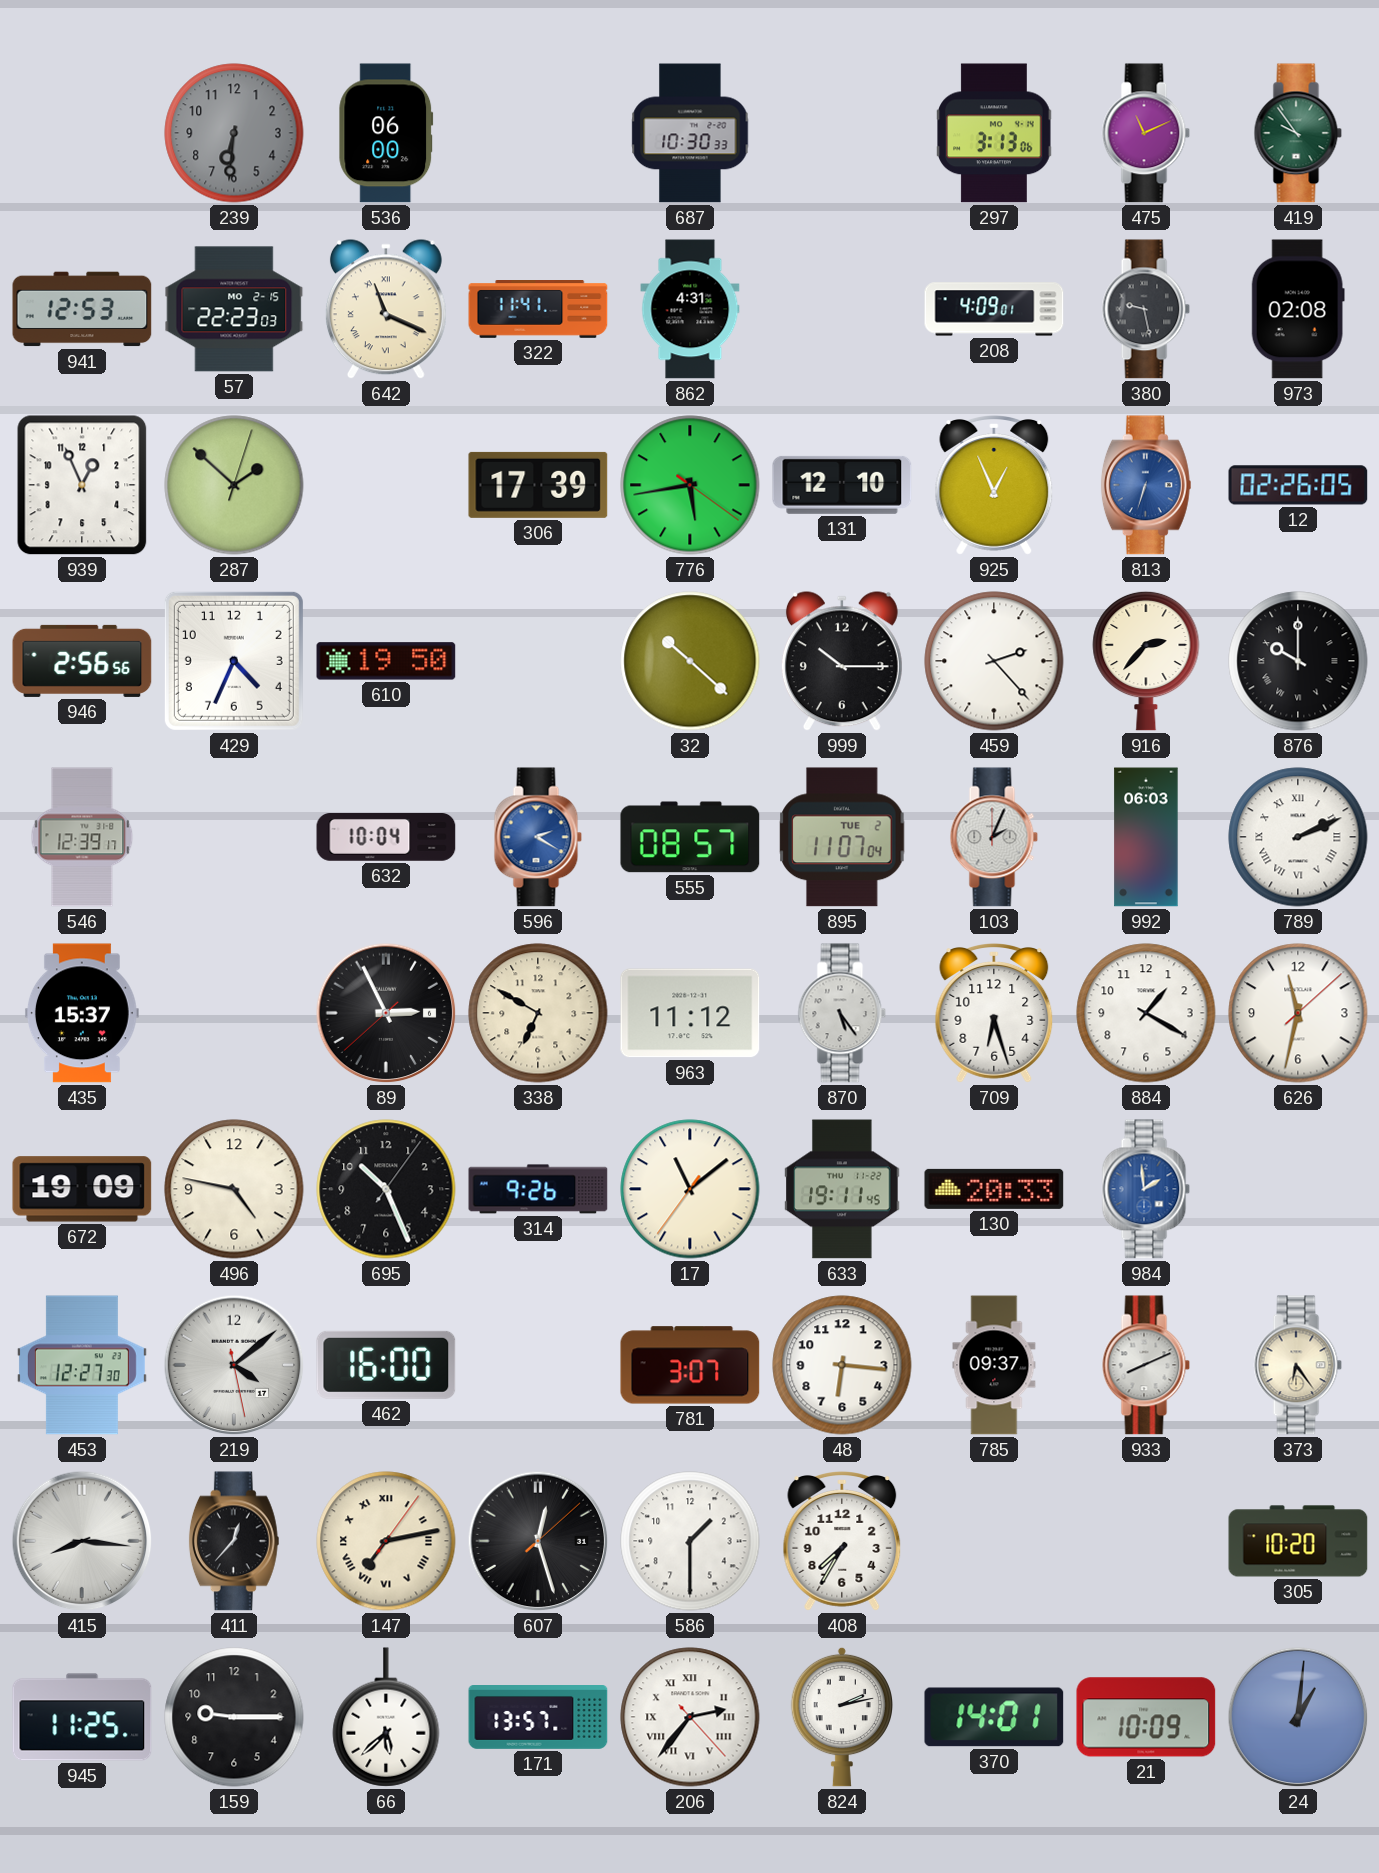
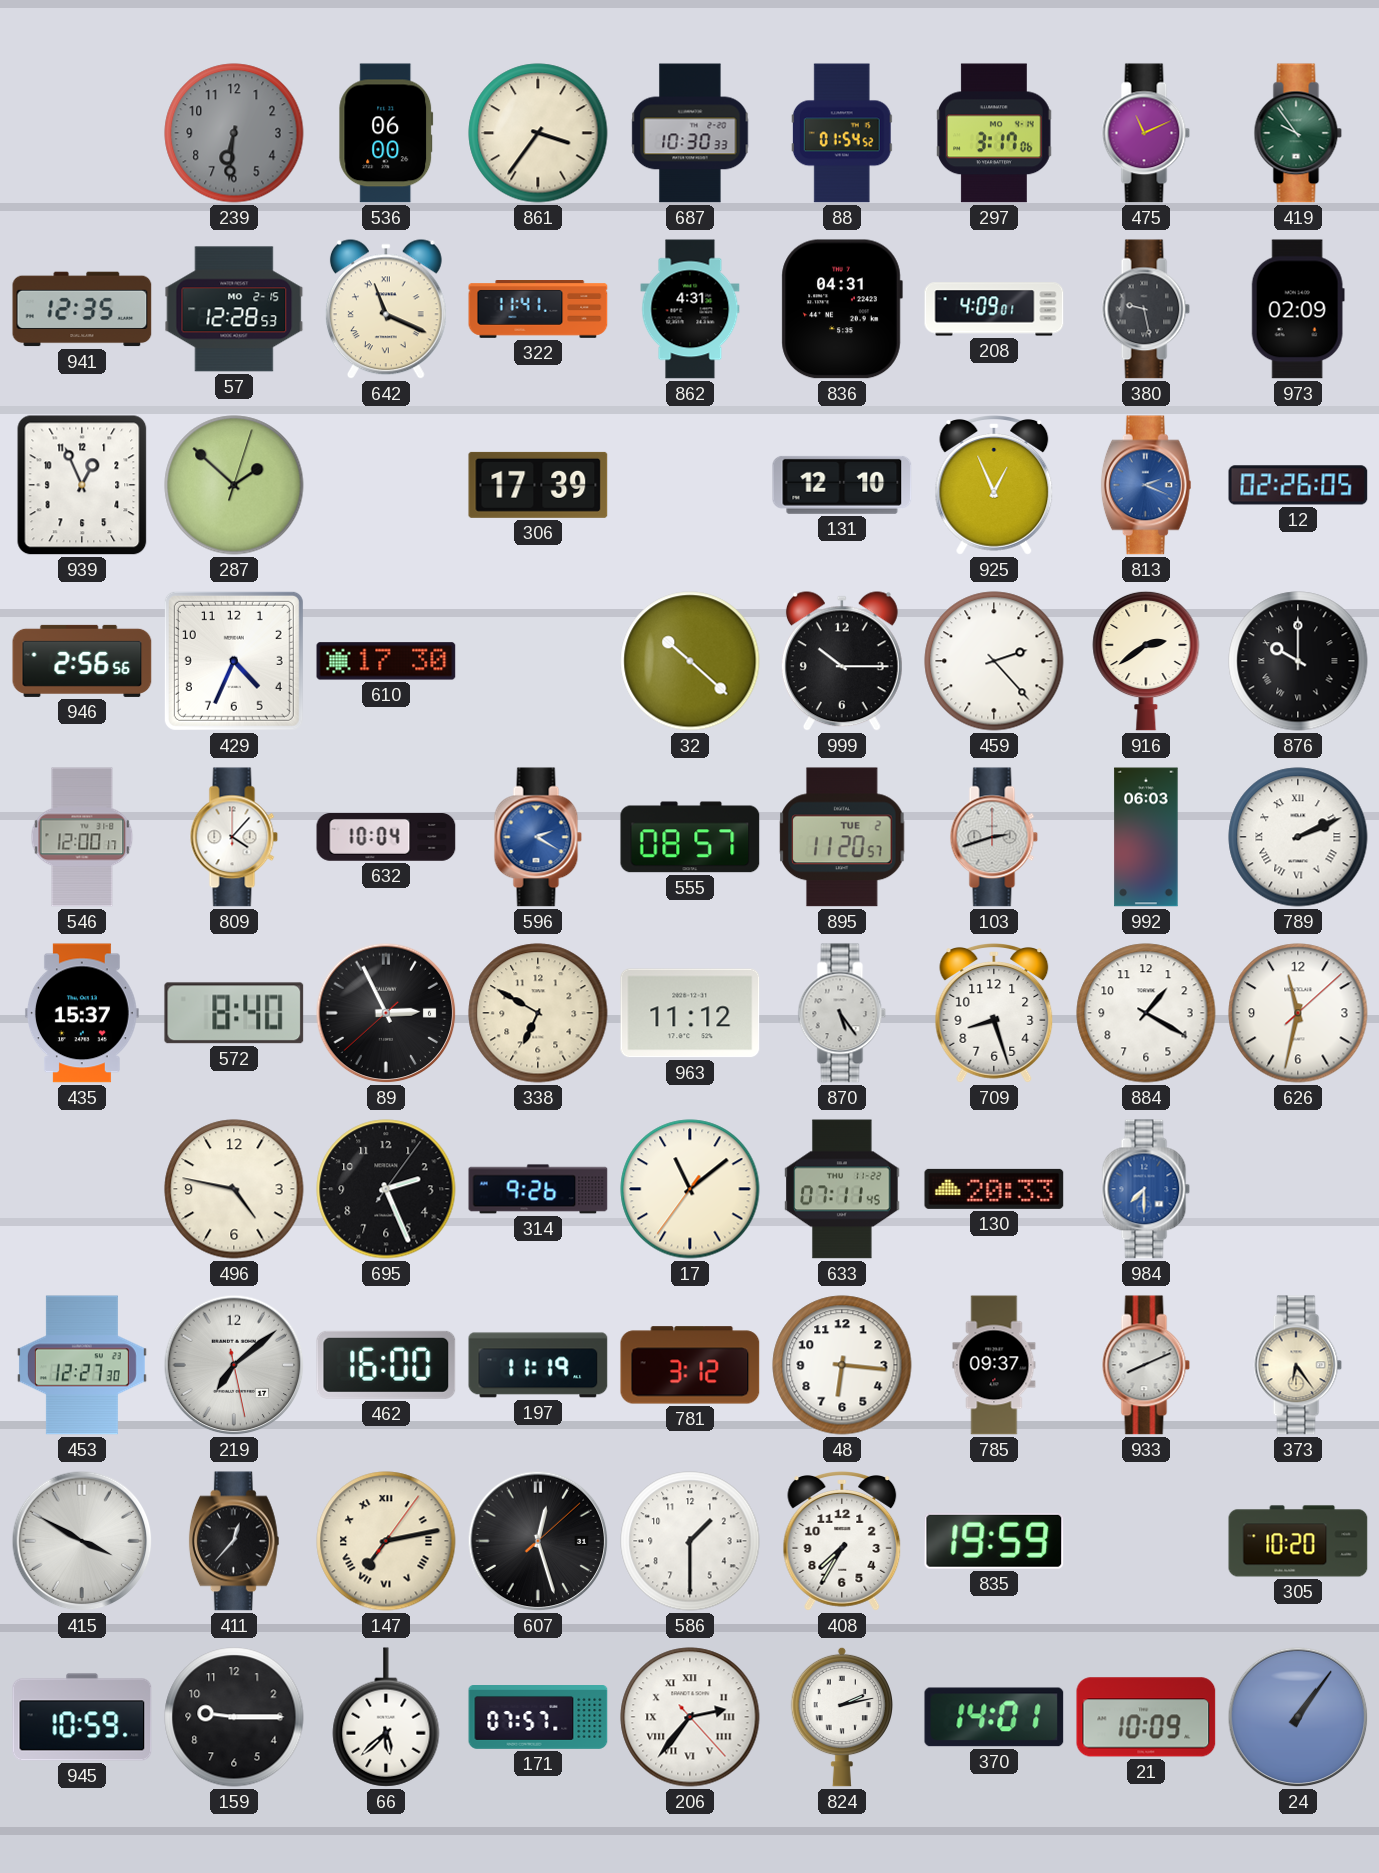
861: none -> 3:36 (538, 133)
88: none -> 01:54 (842, 133)
297: 3:13 -> 3:17 (994, 133)
941: 12:53 -> 12:35 (82, 309)
57: 22:23 -> 12:28 (234, 309)
836: none -> 04:31 (842, 309)
973: 02:08 -> 02:09 (1298, 309)
776: 5:43 -> none (690, 485)
813: 6:33 -> 2:19 (1146, 485)
610: 19:50 -> 17:30 (386, 661)
916: 2:37 -> 2:39 (1146, 661)
546: 12:39 -> 12:00 (82, 837)
809: none -> 4:07 (234, 837)
895: 11:07 -> 11:20 (842, 837)
103: 2:04 -> 2:42 (994, 837)
572: none -> 8:40 (234, 1013)
709: 6:27 -> 8:27 (994, 1014)
672: 19:09 -> none (82, 1189)
695: 10:26 -> 2:26 (386, 1189)
633: 19:11 -> 07:11 (842, 1189)
984: 1:59 -> 7:30 (1146, 1189)
219: 4:08 -> 7:08 (234, 1365)
197: none -> 11:19 (538, 1365)
781: 3:07 -> 3:12 (690, 1365)
415: 8:16 -> 3:50 (82, 1541)
835: none -> 19:59 (994, 1541)
945: 11:25 -> 10:59 (82, 1717)
171: 13:57 -> 07:57 (538, 1718)
24: 1:01 -> 1:06 (1298, 1717)
